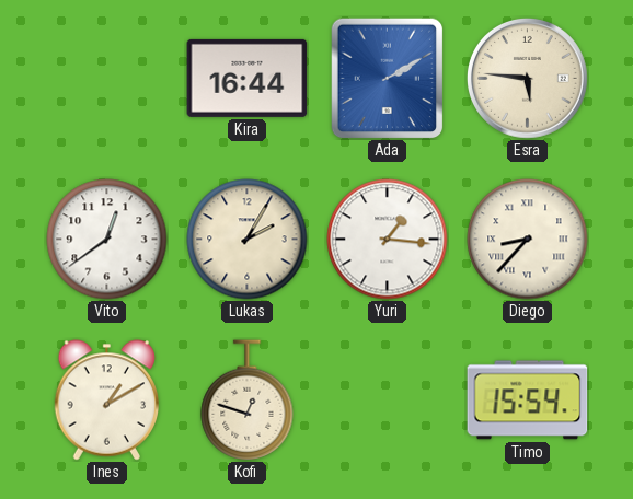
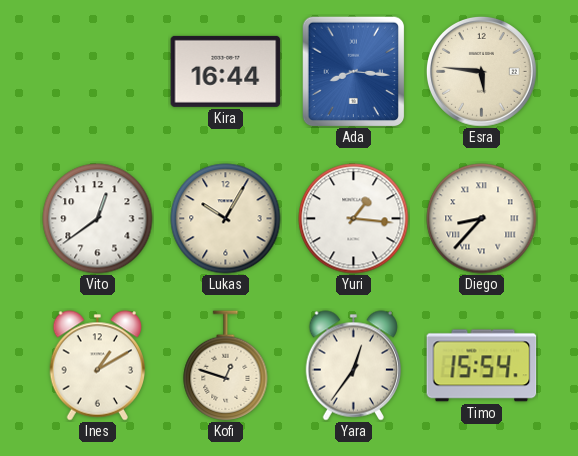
Ada: 2:10 -> 8:16 (354, 71)
Lukas: 2:05 -> 10:05 (226, 219)
Yara: none -> 12:36 (353, 366)
